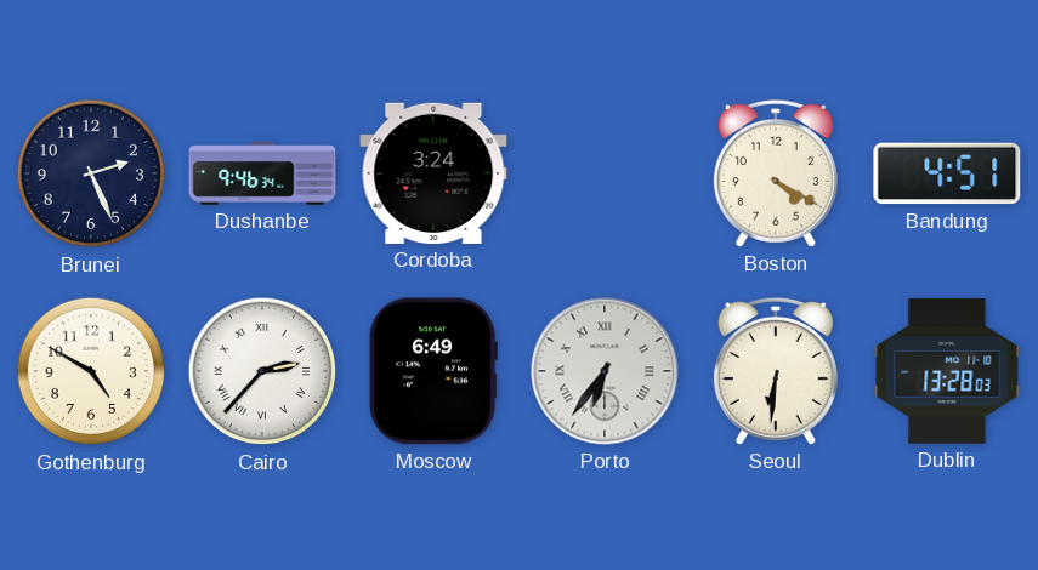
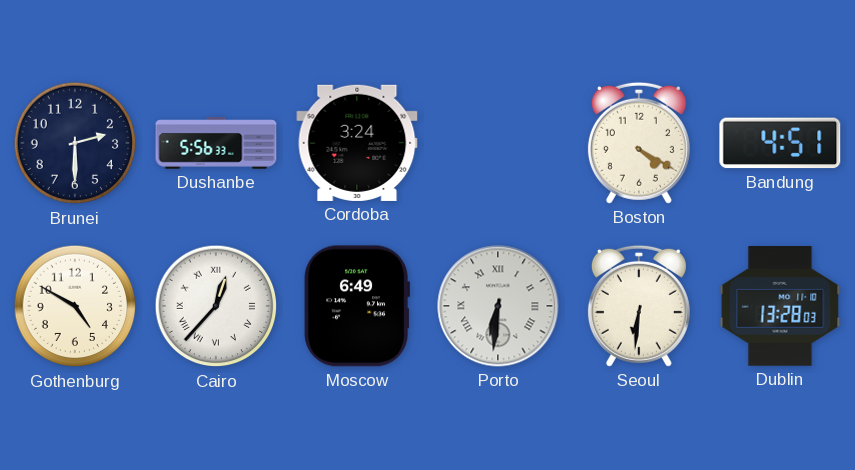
Brunei: 2:26 -> 2:30 (75, 143)
Dushanbe: 9:46 -> 5:56 (216, 143)
Cairo: 2:37 -> 12:37 (216, 306)
Porto: 6:36 -> 6:31 (498, 306)
